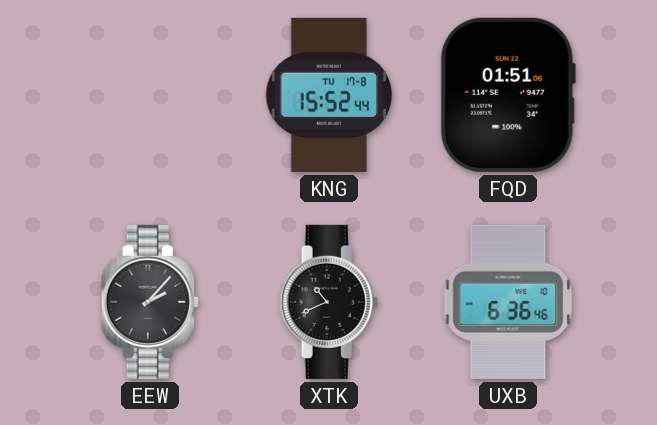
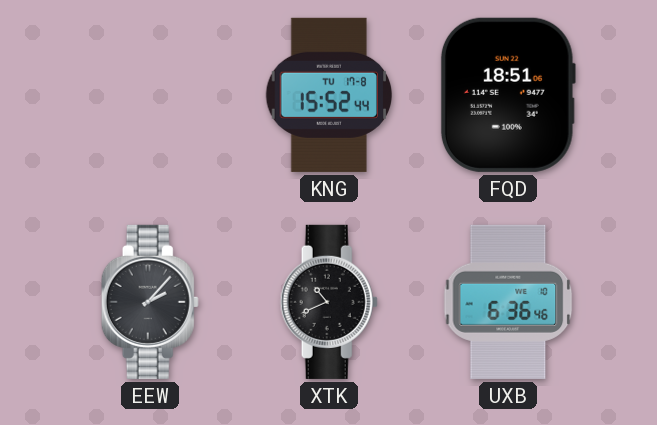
FQD: 01:51 -> 18:51 (508, 95)
